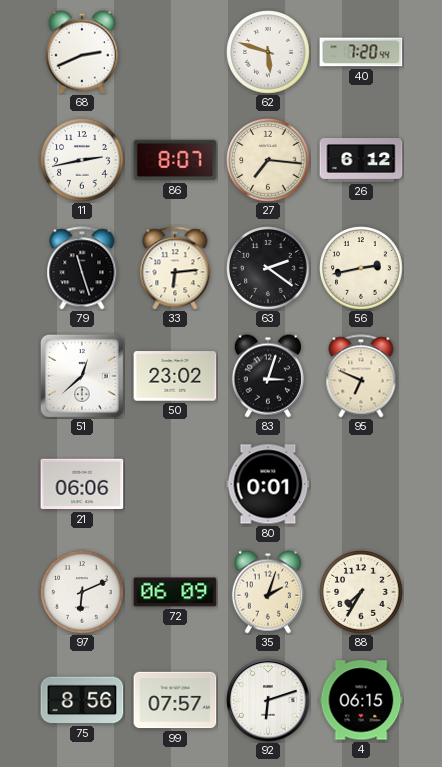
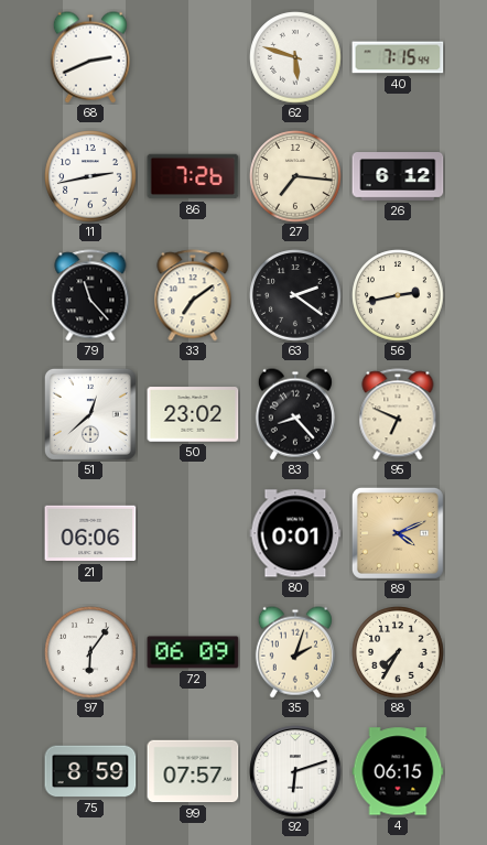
40: 7:20 -> 7:15 (398, 57)
86: 8:07 -> 7:26 (193, 176)
79: 11:27 -> 11:23 (90, 295)
33: 6:14 -> 7:09 (193, 295)
83: 3:03 -> 8:23 (295, 414)
89: none -> 4:11 (398, 533)
97: 6:11 -> 6:06 (90, 652)
75: 8:56 -> 8:59 (90, 771)
